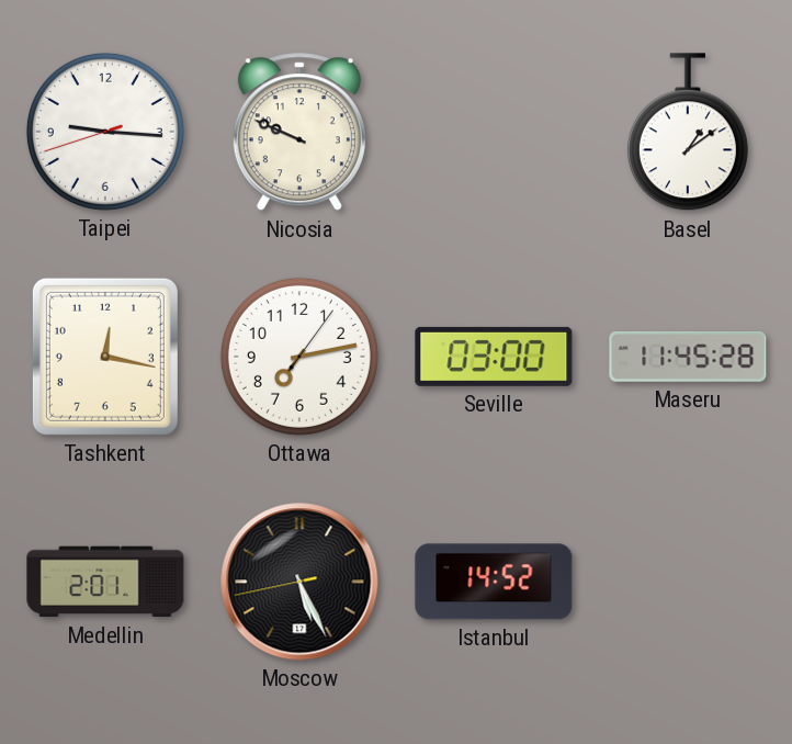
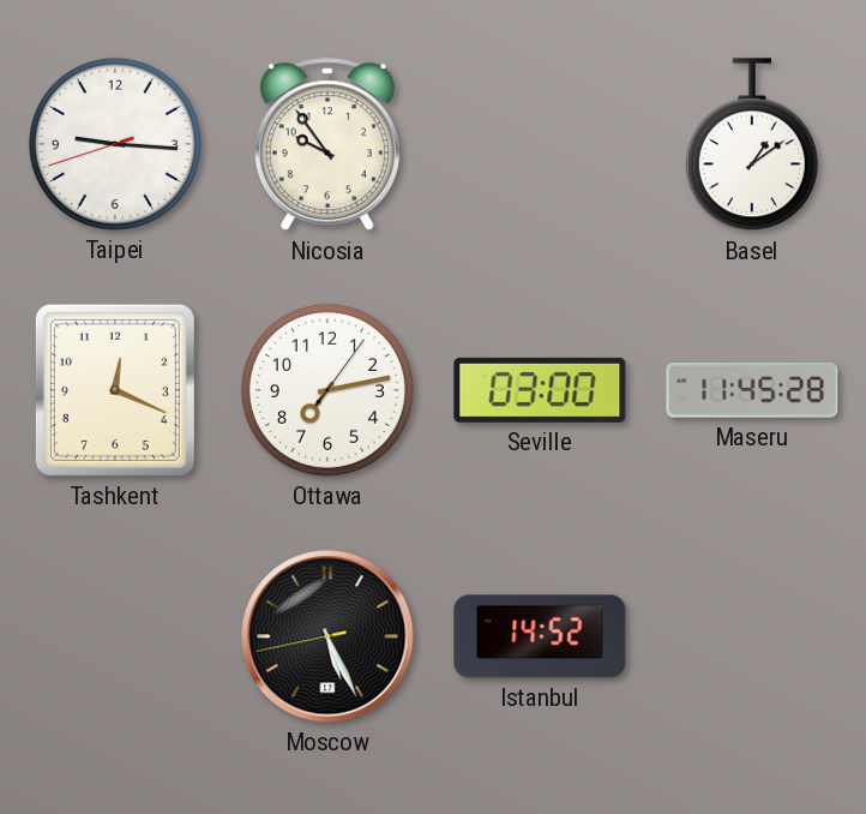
Nicosia: 9:49 -> 9:54 (327, 145)
Tashkent: 12:17 -> 12:19 (115, 390)
Medellin: 2:01 -> none (105, 582)
